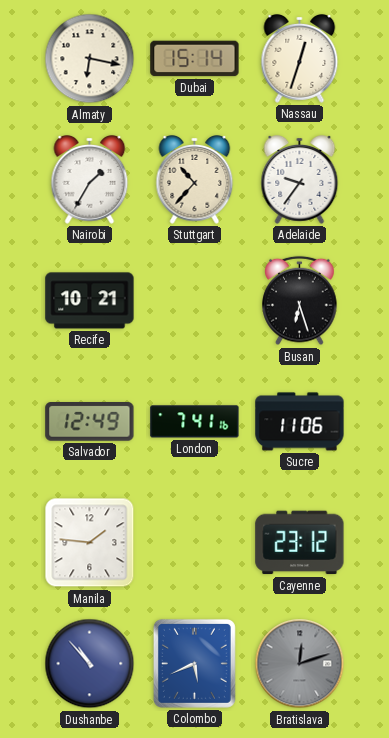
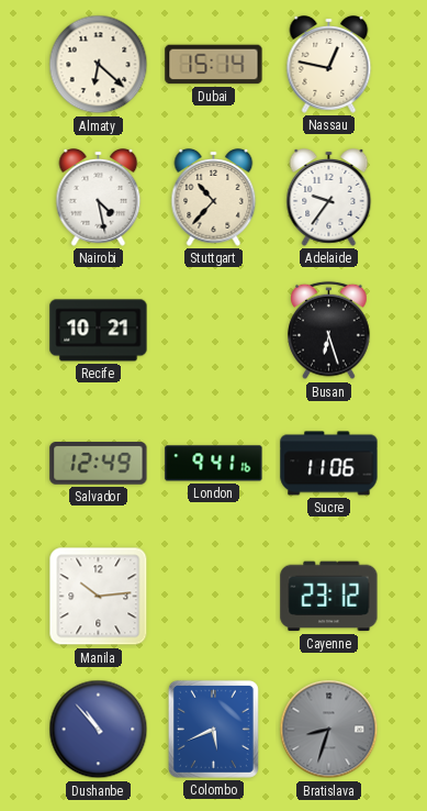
Almaty: 6:17 -> 6:22 (99, 65)
Nassau: 12:33 -> 12:47 (329, 65)
Nairobi: 1:35 -> 4:28 (99, 198)
London: 7:41 -> 9:41 (214, 464)
Manila: 1:46 -> 10:14 (99, 597)
Bratislava: 12:12 -> 8:33 (329, 730)
